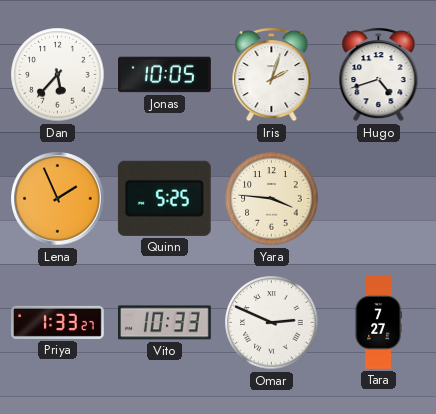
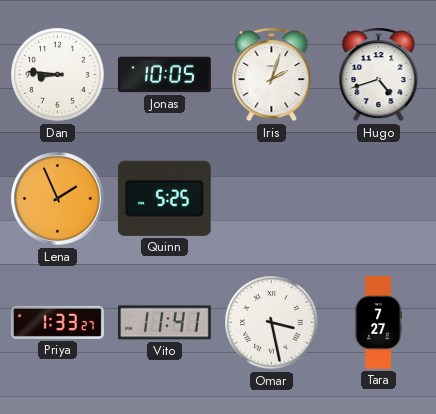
Dan: 5:37 -> 8:46 (58, 75)
Yara: 3:46 -> none (272, 199)
Vito: 10:33 -> 11:41 (165, 323)
Omar: 2:49 -> 3:28 (272, 323)
